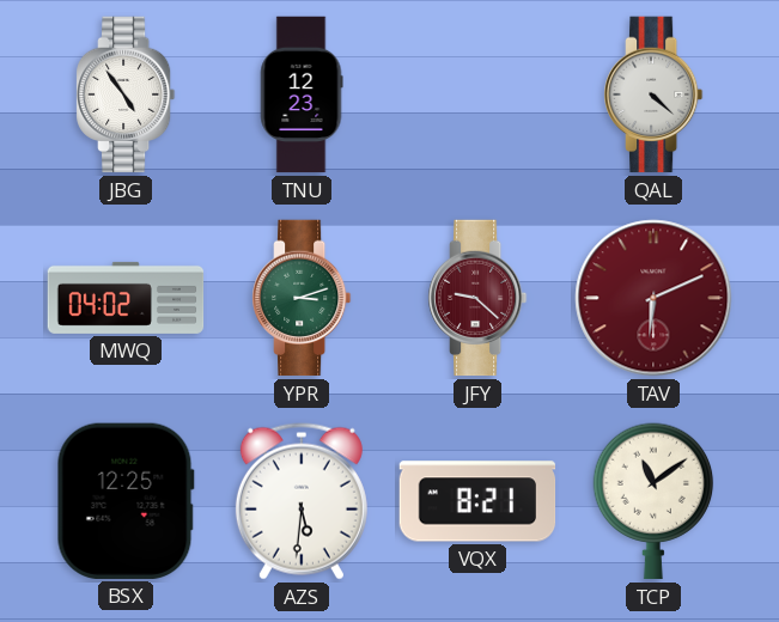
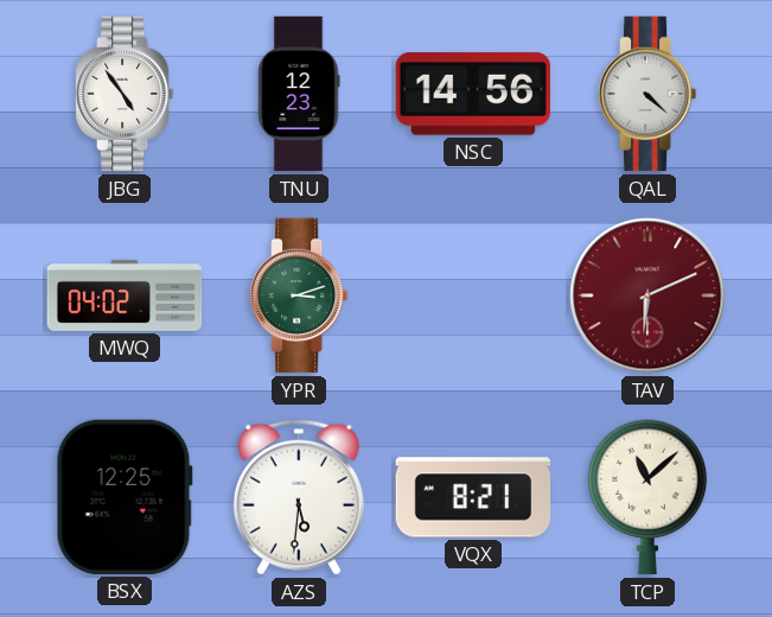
NSC: none -> 14:56 (472, 94)
JFY: 9:22 -> none (479, 298)
TCP: 11:09 -> 11:08 (647, 497)
